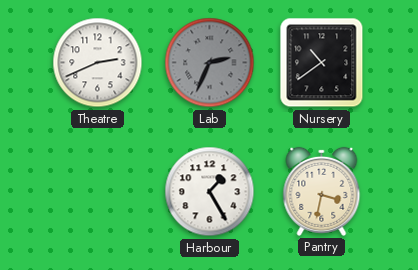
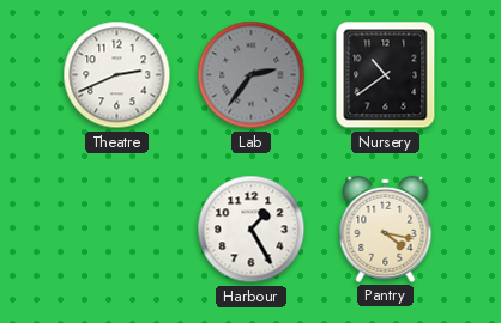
Lab: 2:34 -> 2:36 (252, 75)
Pantry: 3:32 -> 4:17 (386, 228)
